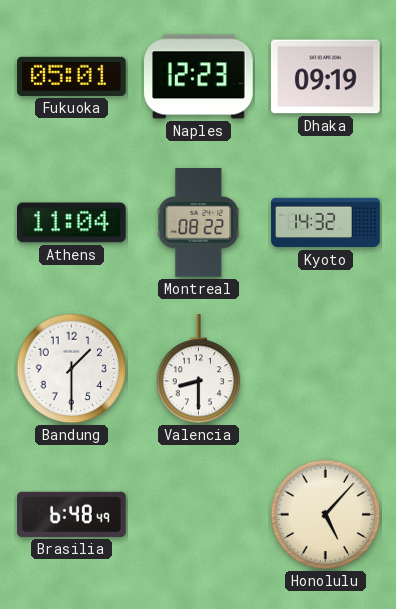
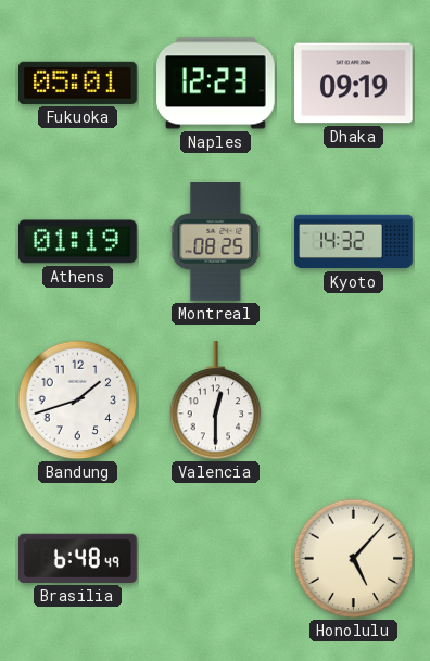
Athens: 11:04 -> 01:19 (78, 242)
Montreal: 08:22 -> 08:25 (216, 242)
Bandung: 1:30 -> 1:42 (78, 401)
Valencia: 8:30 -> 12:30 (216, 401)
